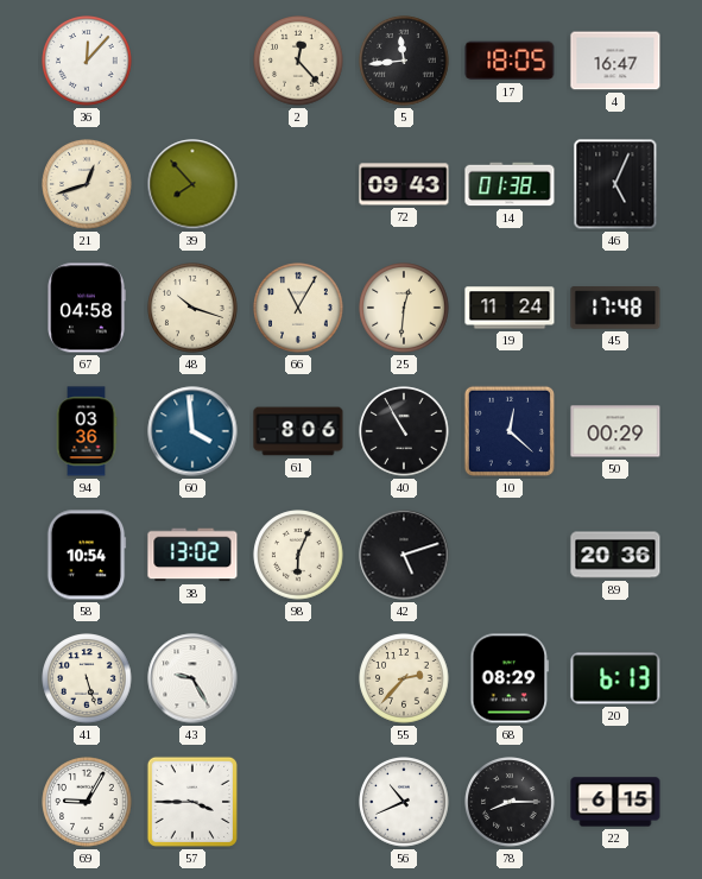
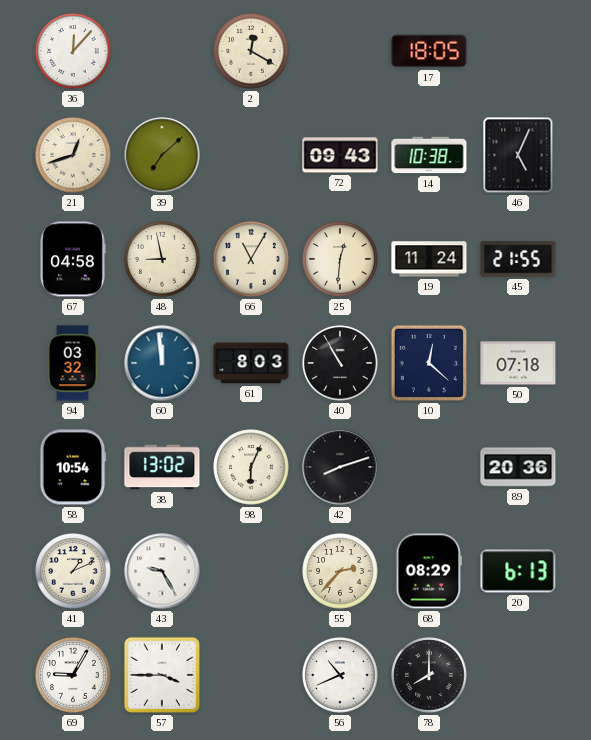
2: 12:23 -> 12:20 (251, 51)
5: 11:44 -> none (404, 61)
4: 16:47 -> none (615, 61)
39: 7:53 -> 7:08 (162, 155)
14: 01:38 -> 10:38 (429, 155)
48: 10:18 -> 8:58 (162, 259)
45: 17:48 -> 21:55 (518, 259)
94: 03:36 -> 03:32 (73, 363)
60: 3:59 -> 11:59 (162, 363)
61: 8:06 -> 8:03 (251, 363)
50: 00:29 -> 07:18 (518, 363)
42: 5:12 -> 8:12 (340, 467)
41: 5:27 -> 1:11 (73, 571)
78: 8:15 -> 8:00 (429, 675)
22: 6:15 -> none (615, 802)
